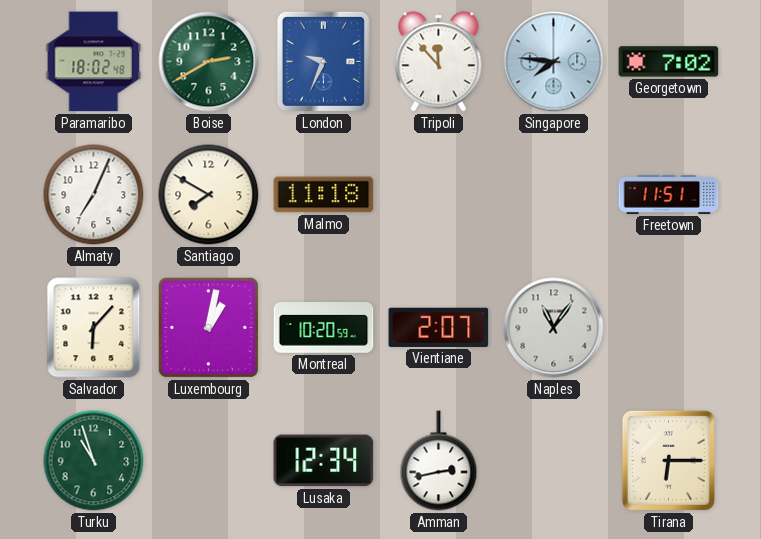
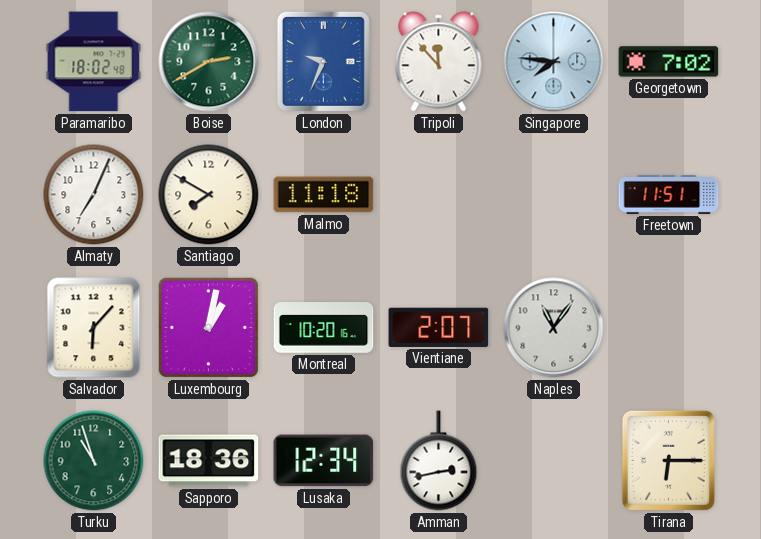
Montreal: 10:20:59 -> 10:20:16 (324, 328)
Sapporo: none -> 18:36 (209, 461)
